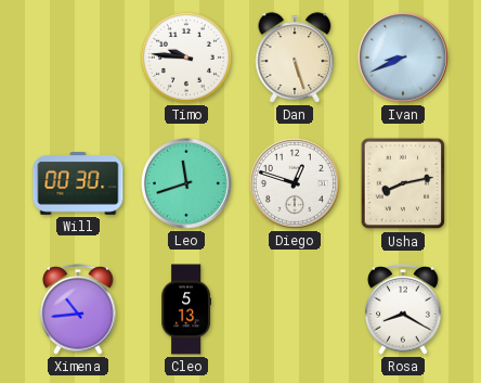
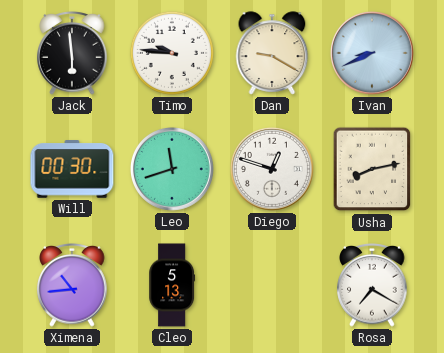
Jack: none -> 5:59 (72, 54)
Dan: 5:27 -> 9:20 (272, 53)
Rosa: 8:20 -> 7:20 (372, 286)
